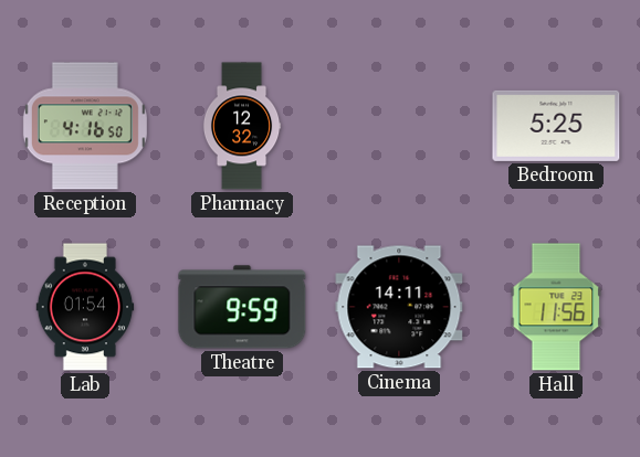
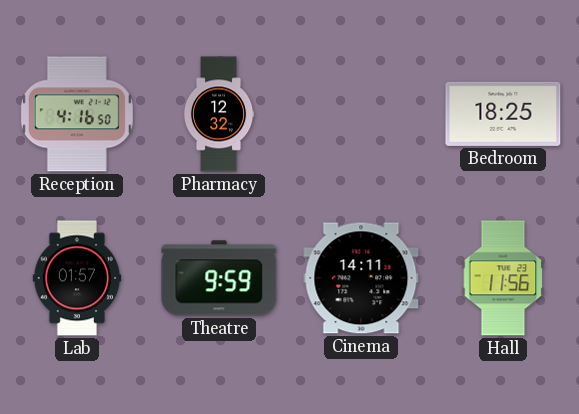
Bedroom: 5:25 -> 18:25 (503, 114)
Lab: 01:54 -> 01:57 (77, 278)
